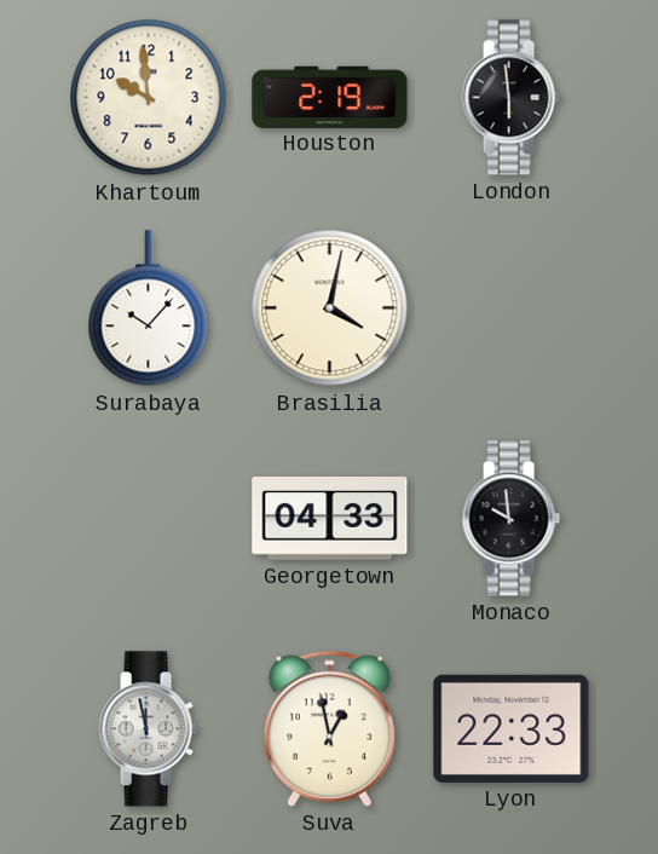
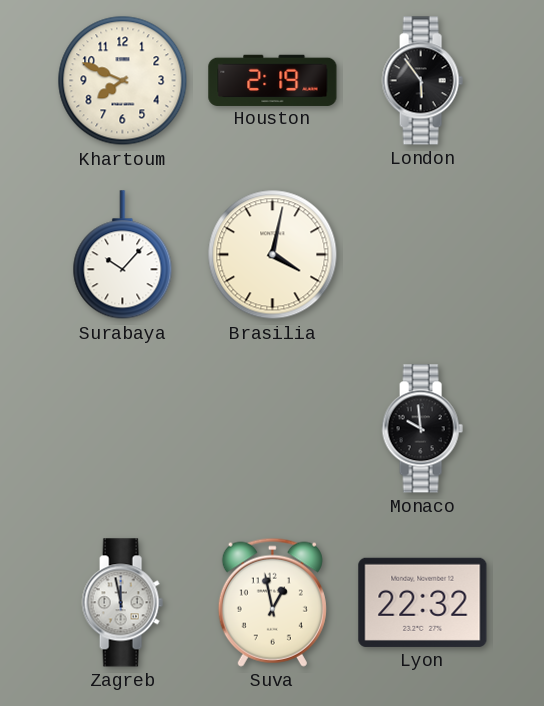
Khartoum: 9:59 -> 7:49 (123, 81)
London: 5:59 -> 5:54 (422, 81)
Georgetown: 04:33 -> none (330, 519)
Lyon: 22:33 -> 22:32 (423, 602)
